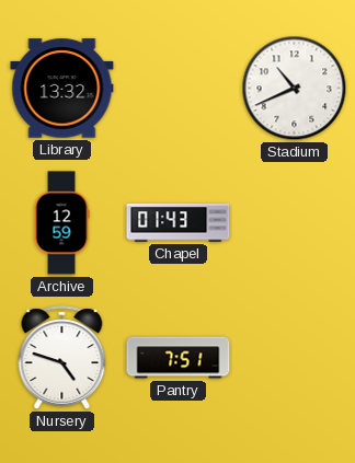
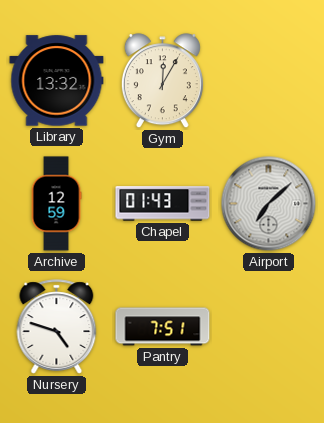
Gym: none -> 12:05 (162, 81)
Stadium: 10:41 -> none (295, 89)
Airport: none -> 7:08 (269, 204)
